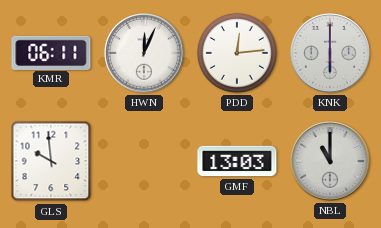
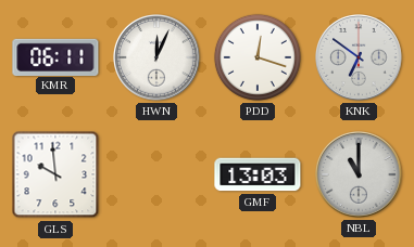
PDD: 12:14 -> 12:18 (258, 57)
KNK: 6:00 -> 6:51 (360, 58)
